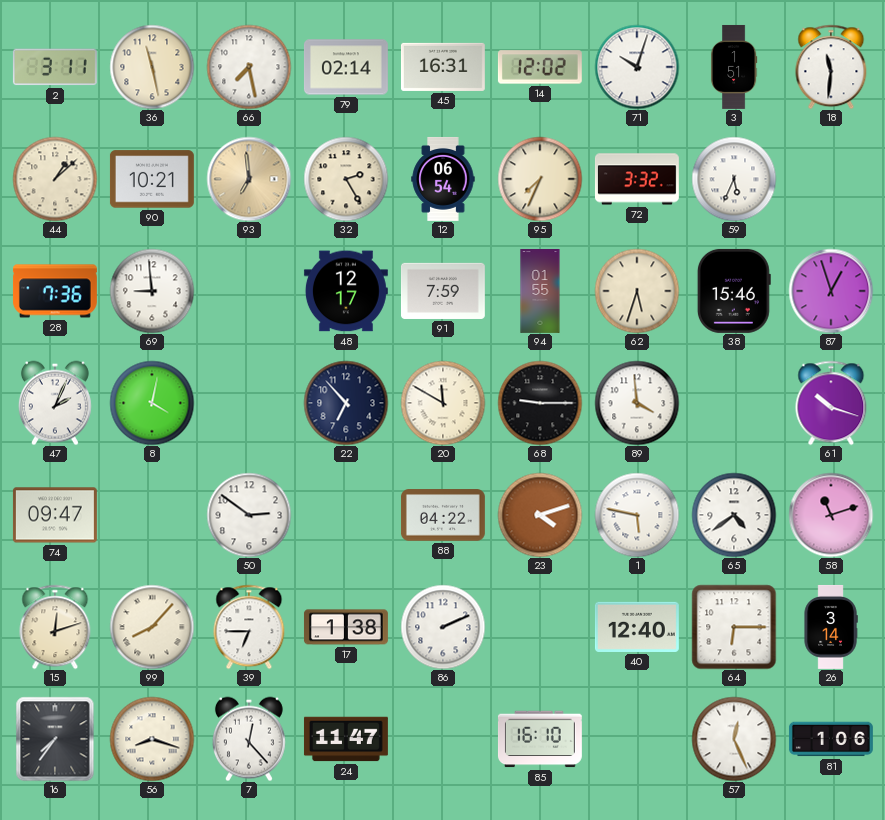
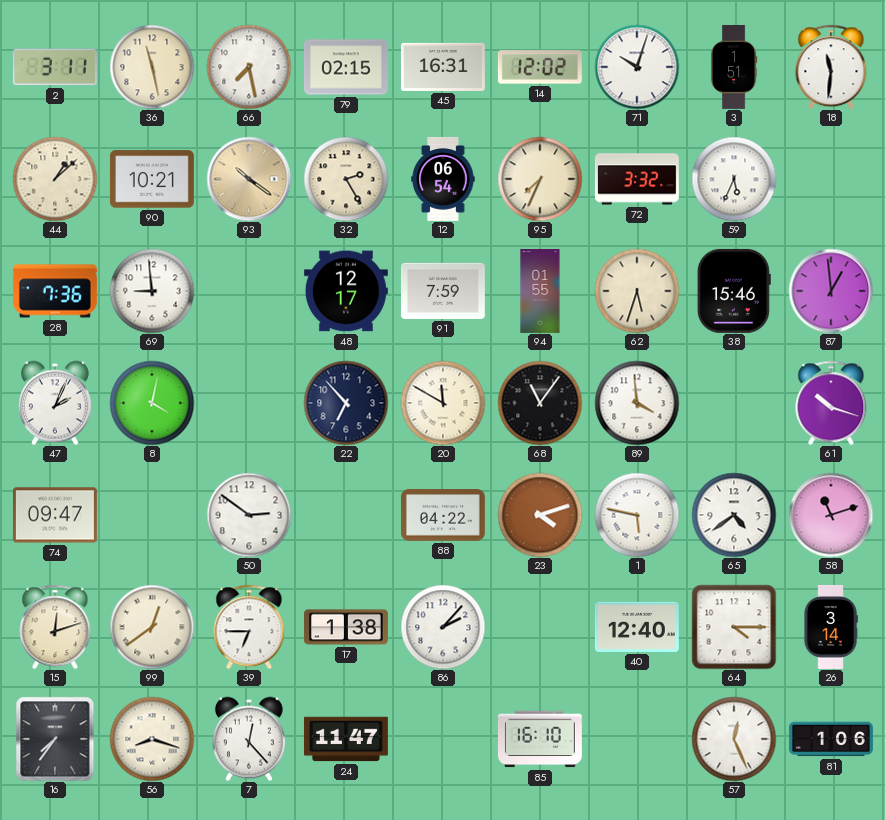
79: 02:14 -> 02:15 (346, 67)
93: 6:59 -> 10:21 (249, 179)
87: 12:57 -> 12:59 (831, 291)
68: 9:15 -> 11:06 (540, 403)
99: 8:07 -> 12:39 (152, 627)
86: 2:11 -> 2:07 (443, 627)
64: 6:15 -> 4:15 (734, 627)
